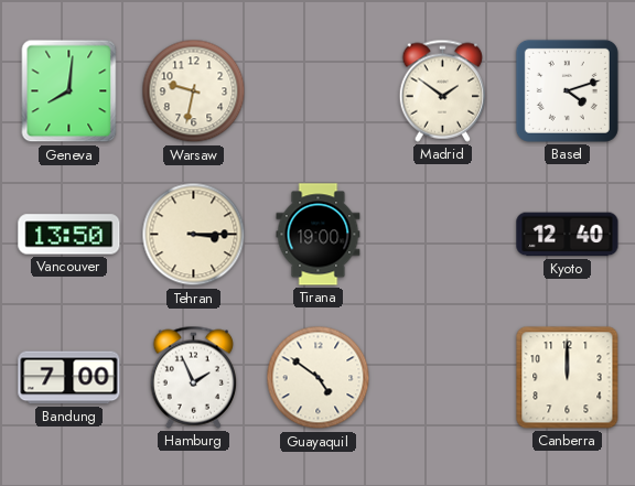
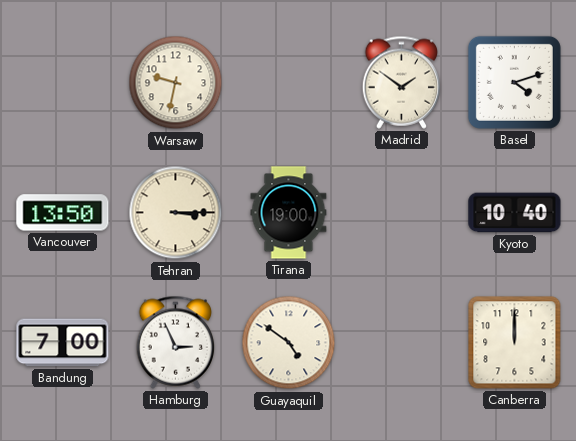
Geneva: 8:01 -> none (69, 91)
Kyoto: 12:40 -> 10:40 (515, 213)
Hamburg: 1:56 -> 2:56 (176, 342)
